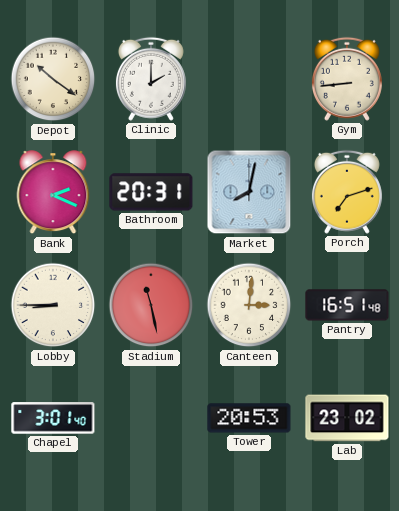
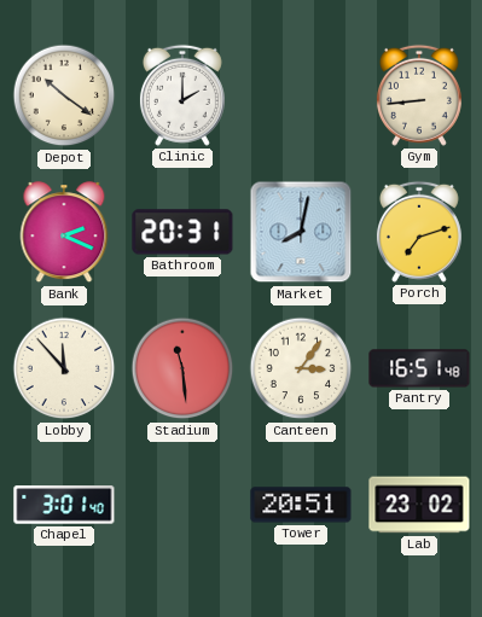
Lobby: 8:45 -> 11:53 (64, 368)
Stadium: 11:28 -> 11:29 (182, 368)
Canteen: 3:01 -> 3:06 (301, 368)
Tower: 20:53 -> 20:51 (301, 505)
